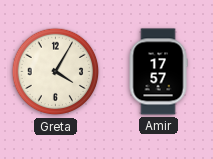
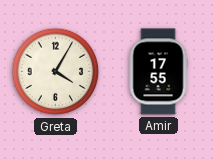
Amir: 17:57 -> 17:55 (158, 72)
